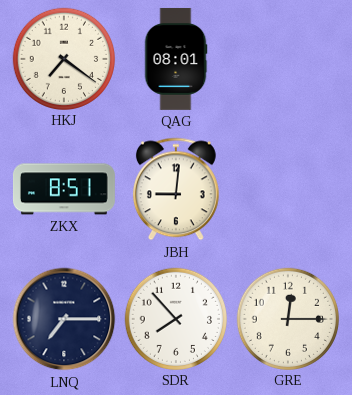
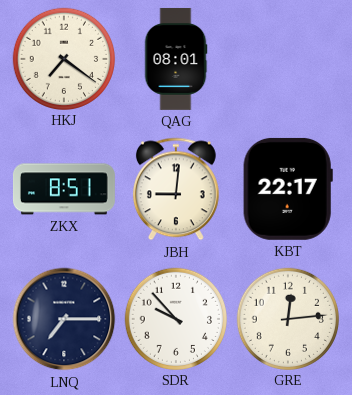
KBT: none -> 22:17 (288, 189)
SDR: 7:53 -> 9:53 (175, 318)
GRE: 12:15 -> 12:14 (287, 318)
